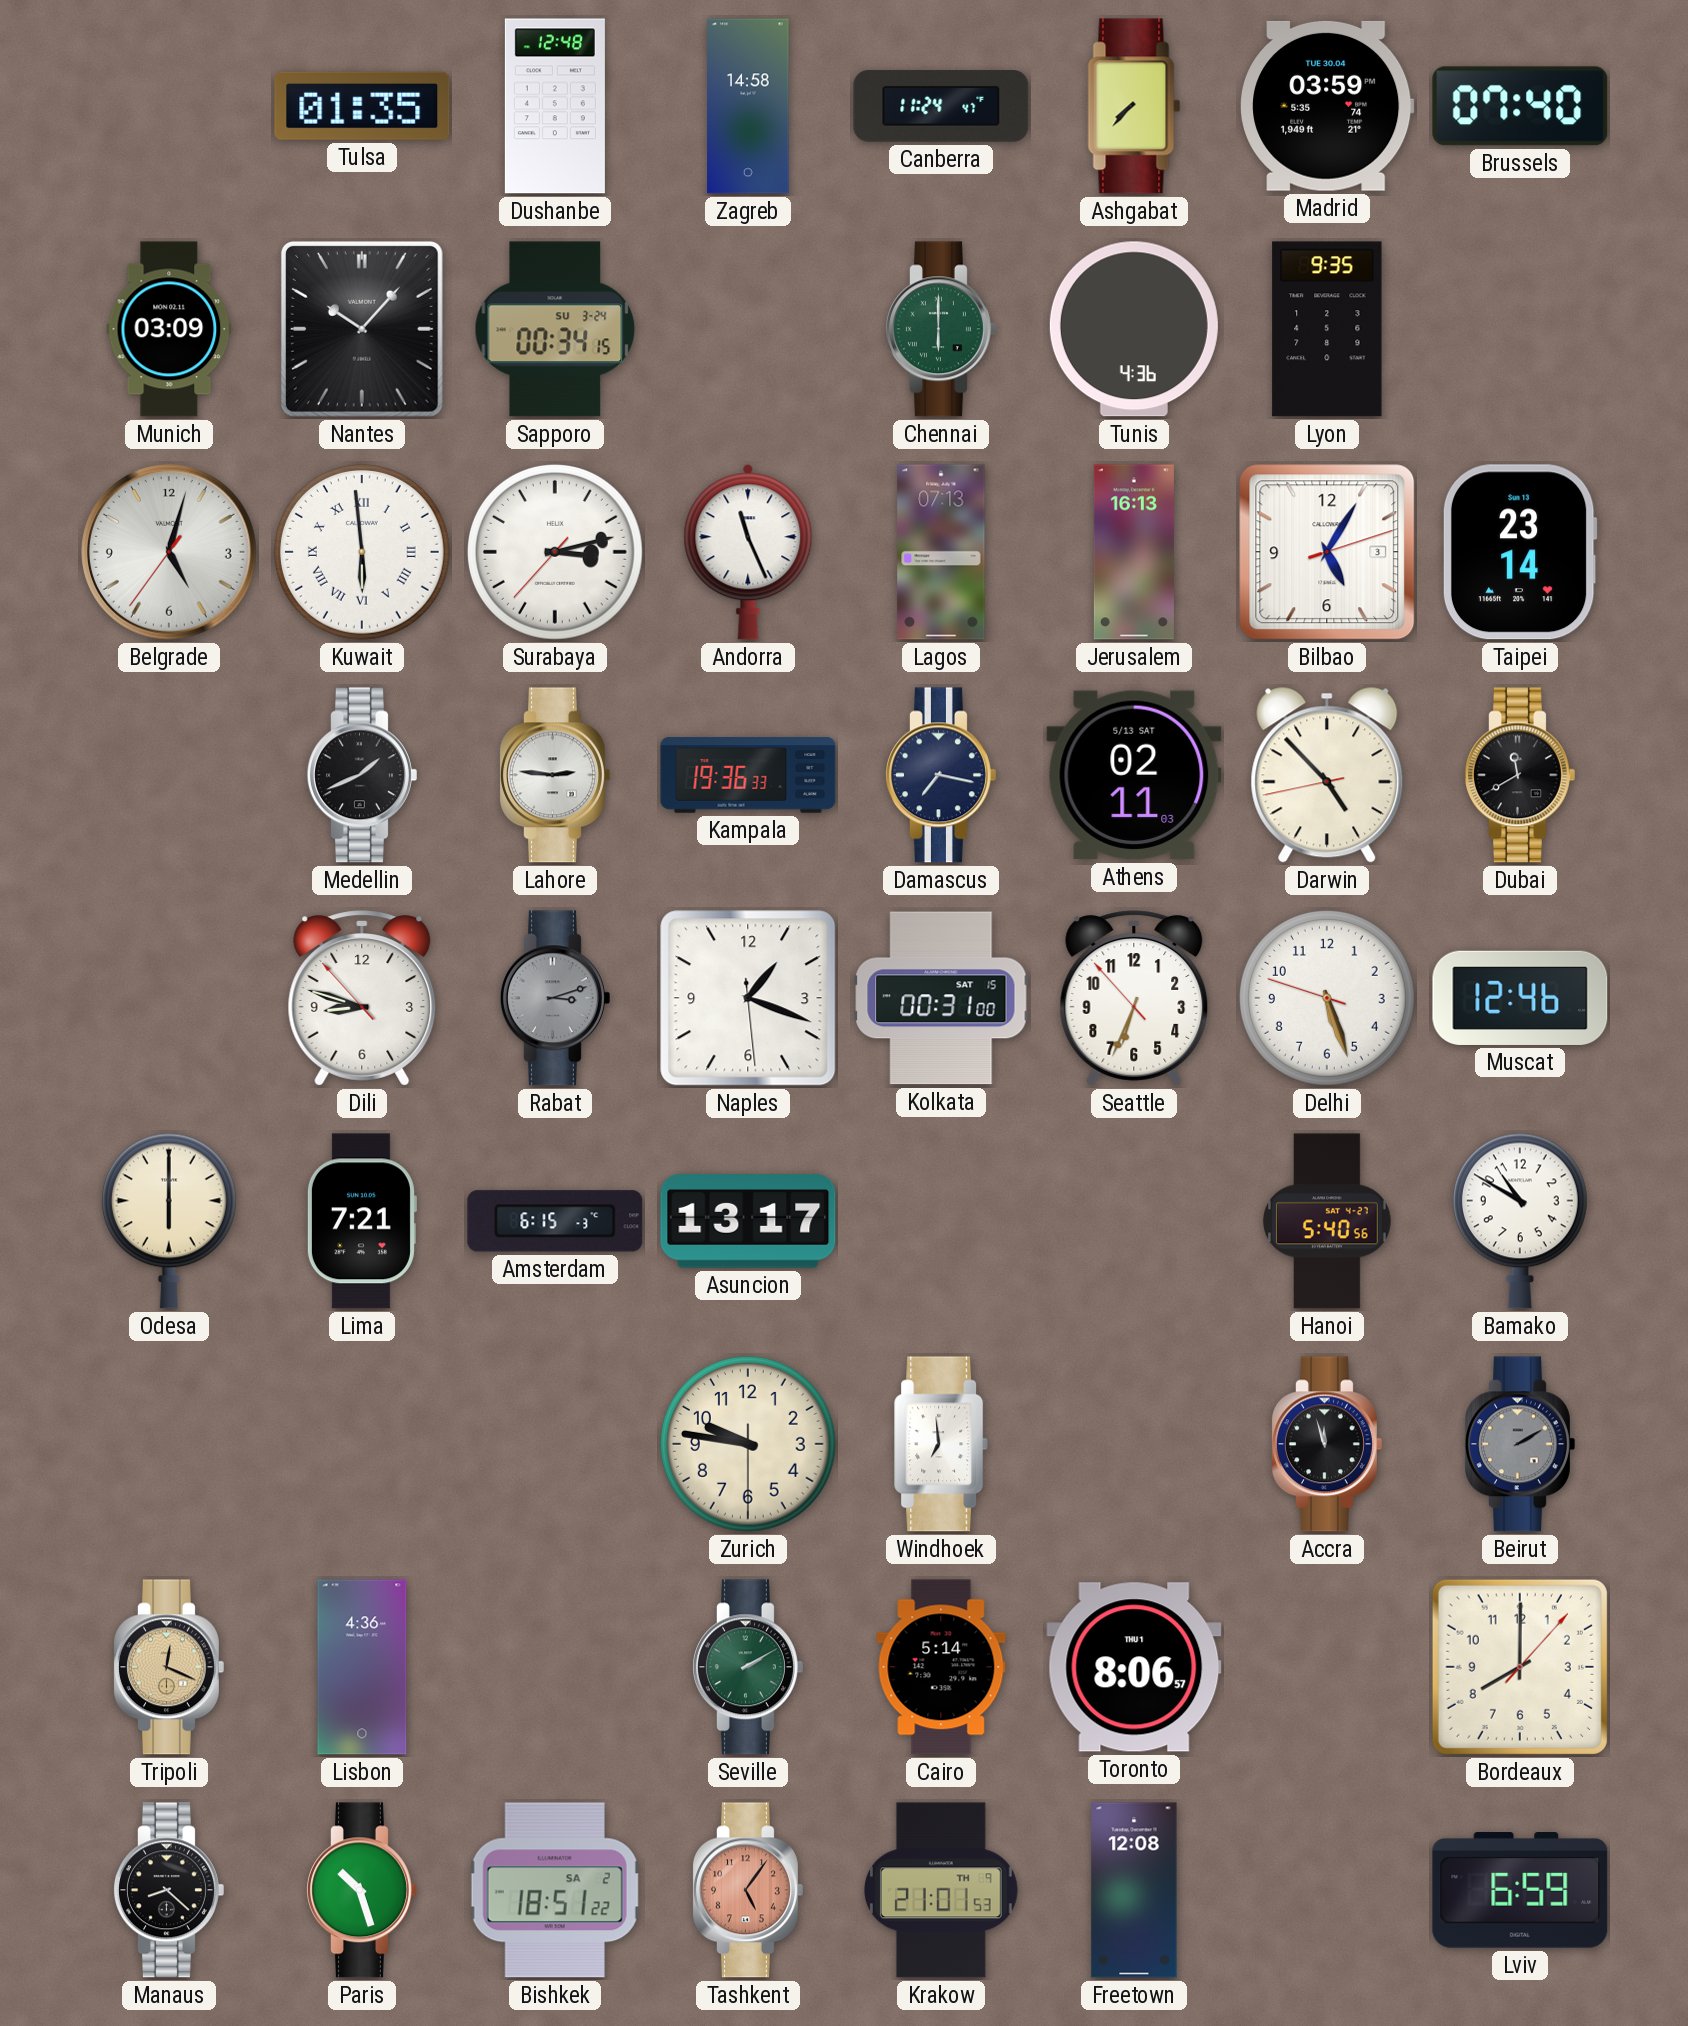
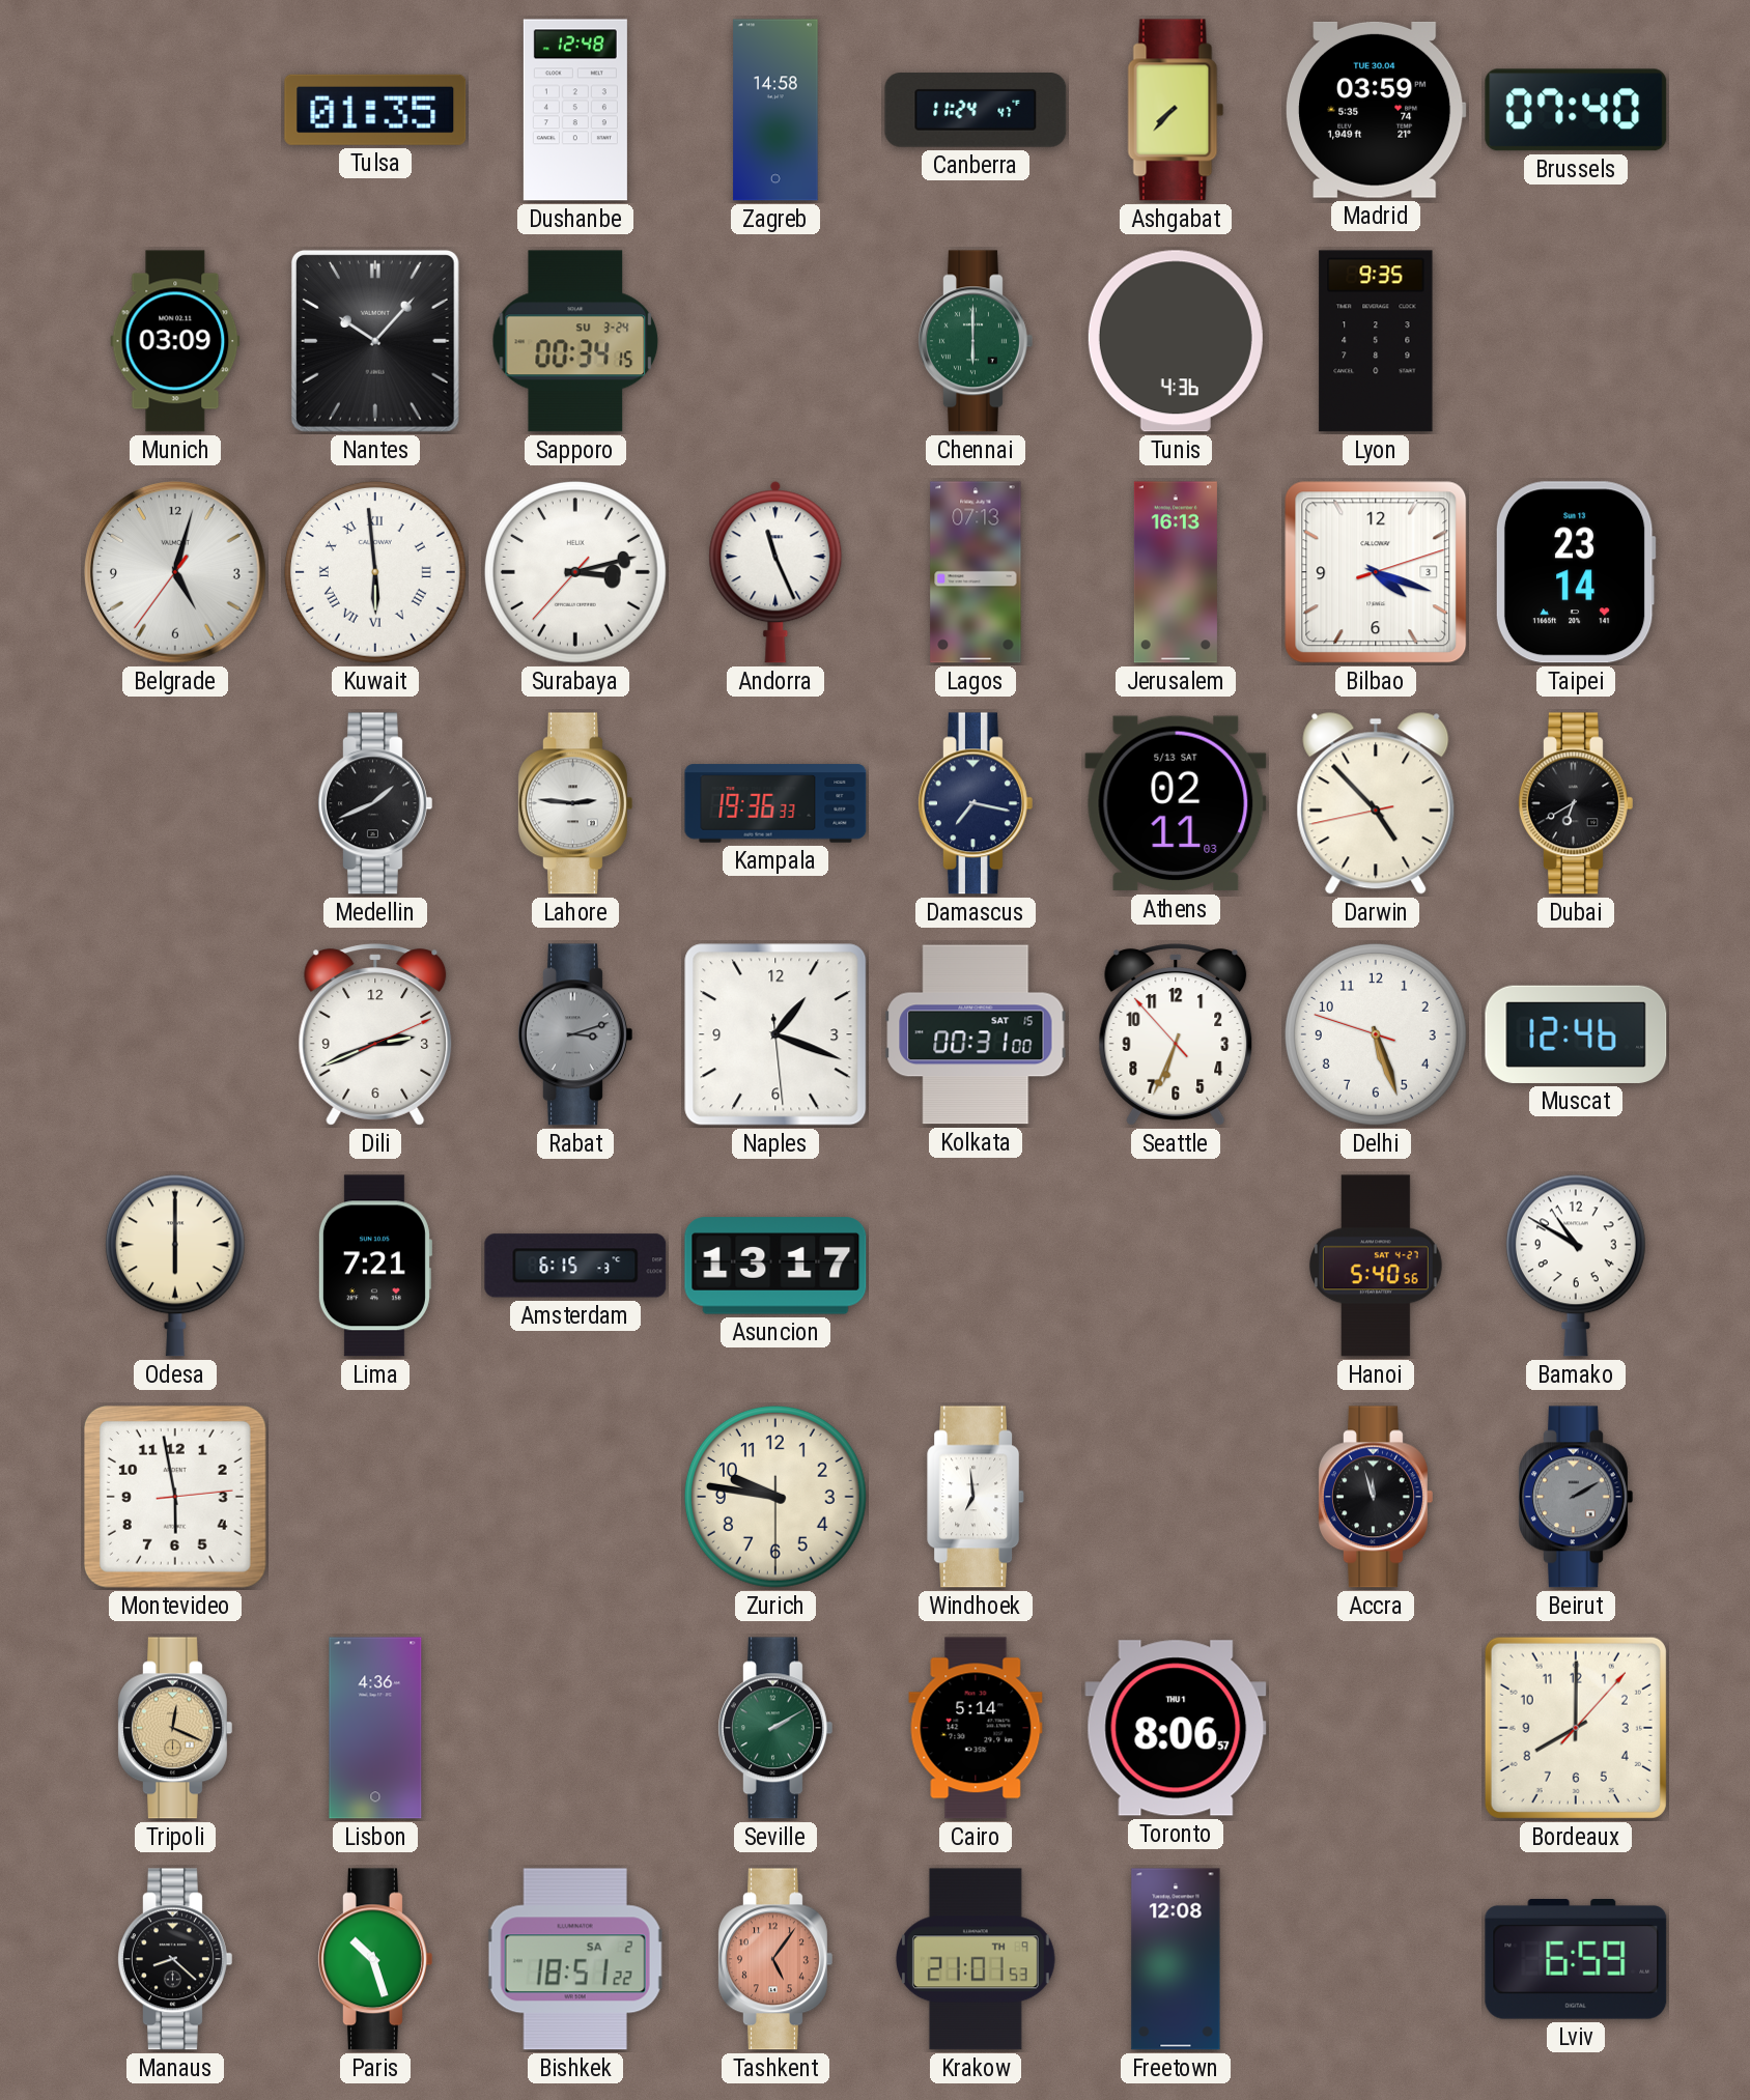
Bilbao: 5:05 -> 4:18 (1376, 572)
Dubai: 11:40 -> 6:40 (1576, 803)
Dili: 8:47 -> 2:41 (375, 1034)
Montevideo: none -> 5:58 (175, 1497)
